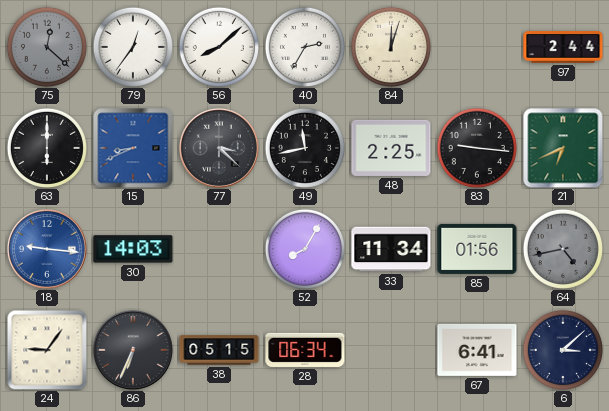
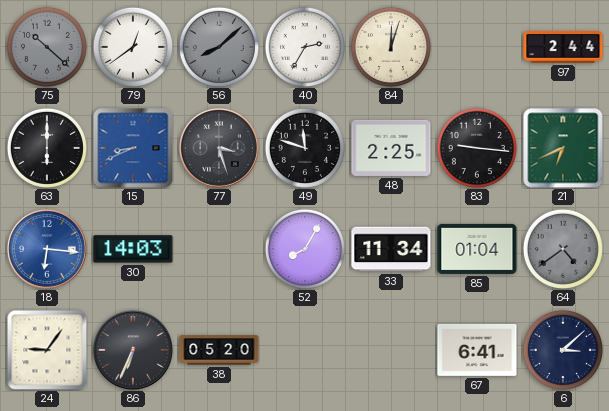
75: 12:22 -> 10:22 (47, 47)
79: 12:36 -> 12:39 (133, 47)
56 dial: white -> grey (219, 47)
77: 3:22 -> 3:27 (219, 148)
49: 11:43 -> 11:48 (305, 148)
18: 9:16 -> 6:16 (47, 249)
85: 01:56 -> 01:04 (477, 249)
64: 4:43 -> 4:39 (563, 249)
38: 05:15 -> 05:20 (219, 350)
28: 06:34 -> none (305, 350)
